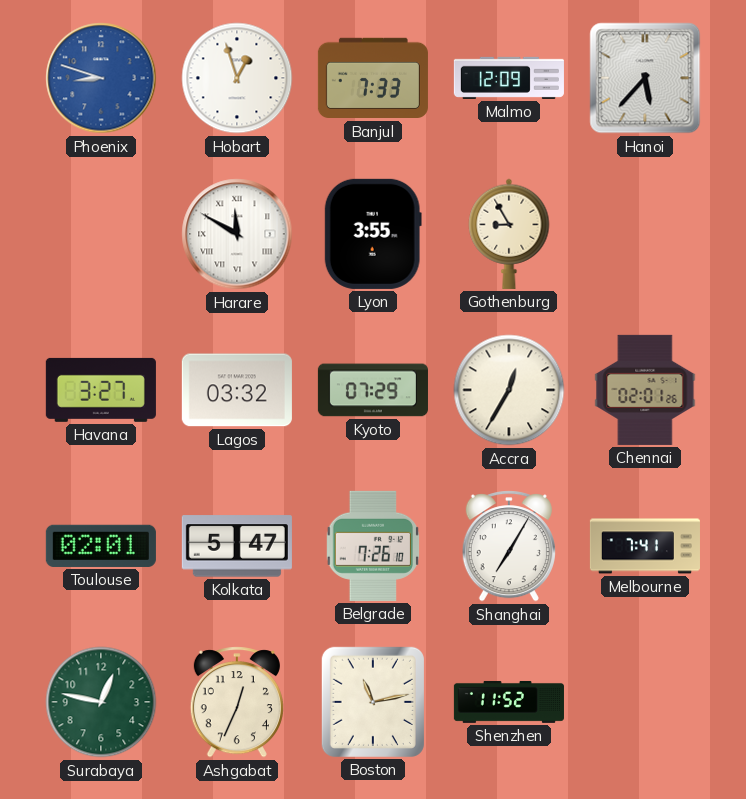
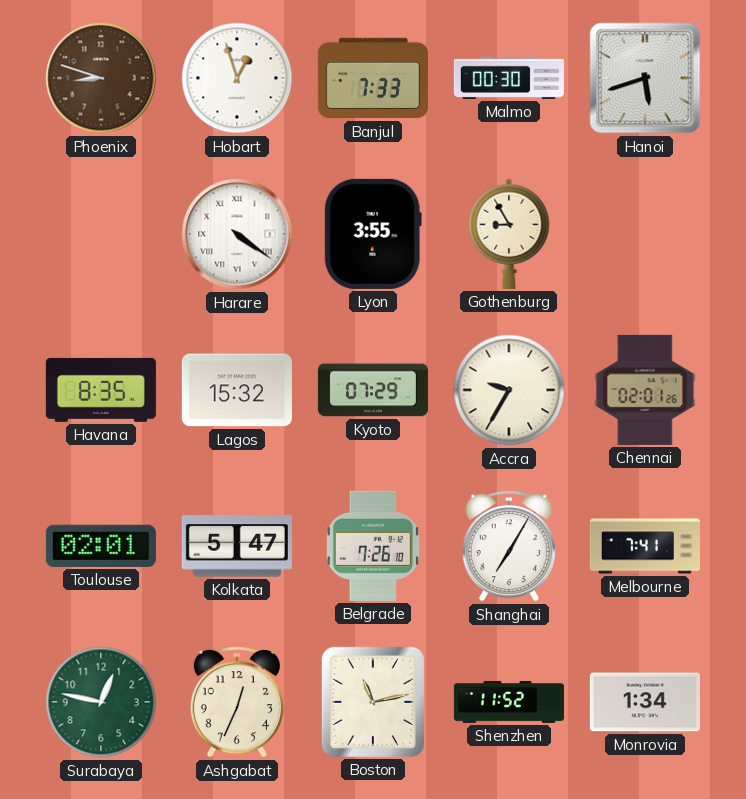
Phoenix dial: blue -> brown (101, 78)
Malmo: 12:09 -> 00:30 (509, 78)
Hanoi: 5:37 -> 5:42 (645, 78)
Harare: 11:50 -> 4:21 (237, 234)
Havana: 3:27 -> 8:35 (101, 390)
Lagos: 03:32 -> 15:32 (237, 390)
Accra: 12:35 -> 9:35 (509, 390)
Monrovia: none -> 1:34 (645, 702)
